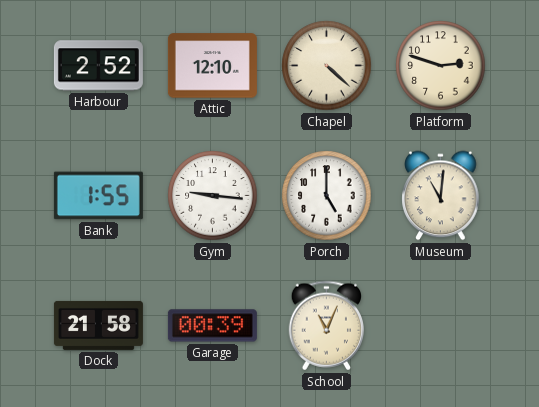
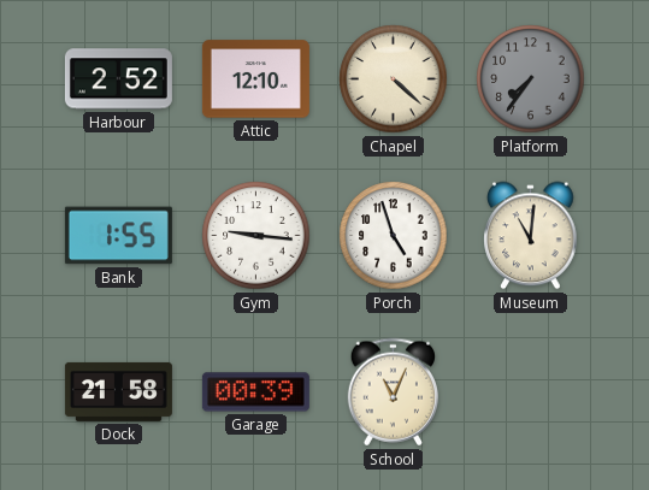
Platform: 2:48 -> 7:36 (531, 79)
Platform dial: cream -> grey (531, 79)
Porch: 5:00 -> 4:57 (394, 236)
